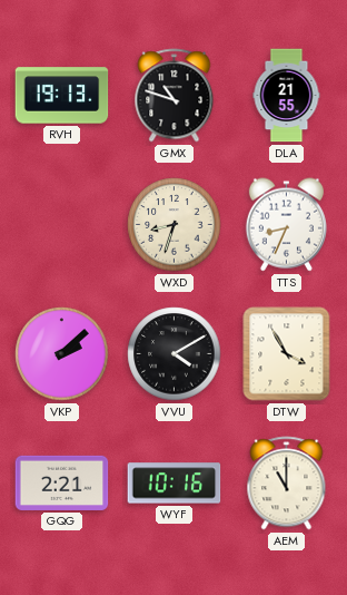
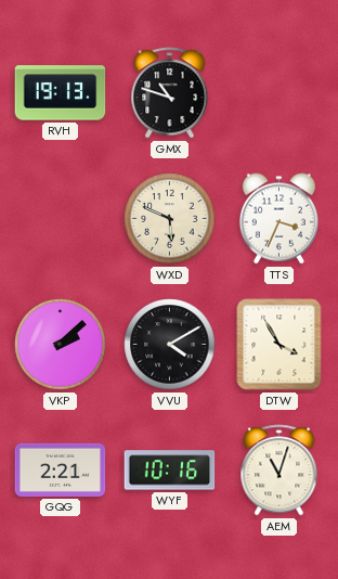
DLA: 21:55 -> none (287, 96)
WXD: 8:33 -> 5:49 (170, 219)
TTS: 8:34 -> 3:34 (278, 219)
AEM: 11:00 -> 11:03 (279, 471)
